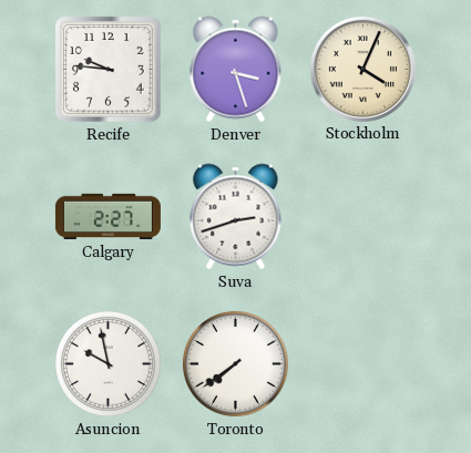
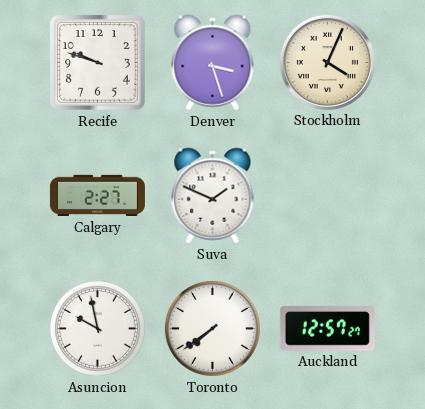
Recife: 9:46 -> 9:48 (98, 63)
Suva: 2:42 -> 1:49 (213, 196)
Auckland: none -> 12:57 (327, 329)
